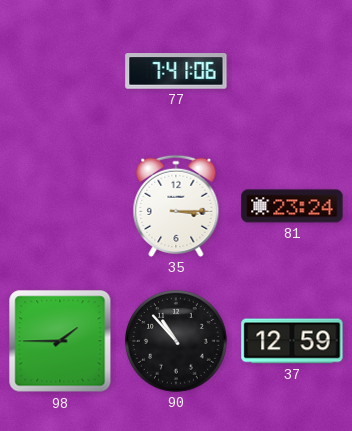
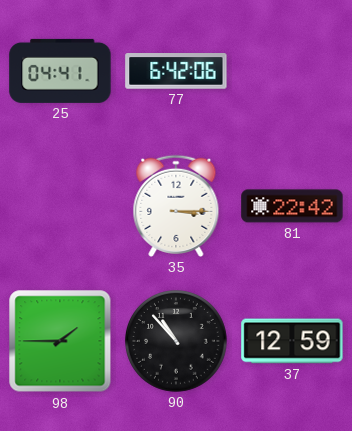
25: none -> 04:41 (60, 71)
77: 7:41 -> 6:42 (176, 71)
81: 23:24 -> 22:42 (292, 206)
